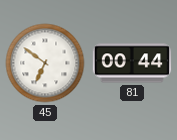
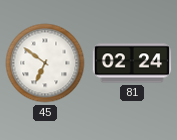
81: 00:44 -> 02:24 (132, 63)
